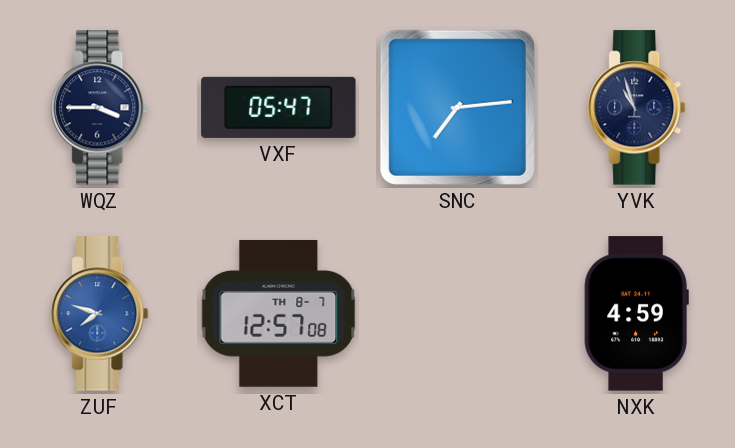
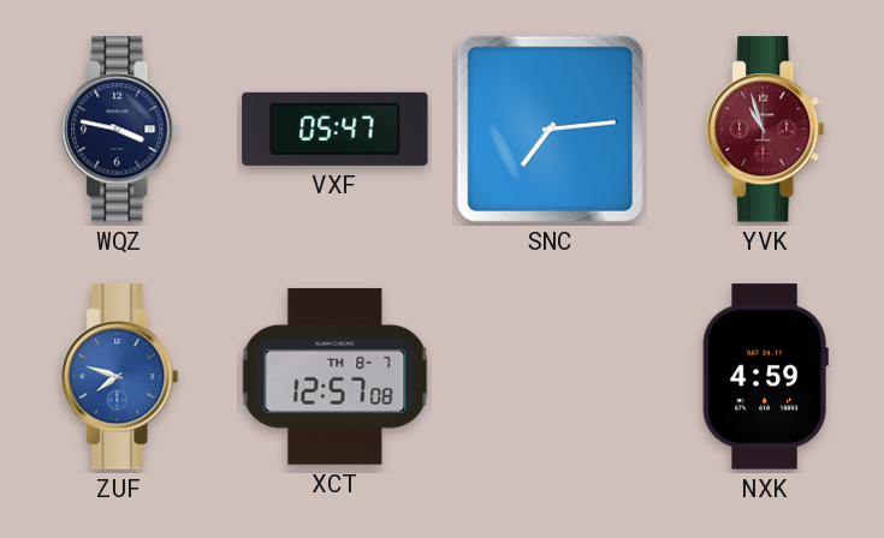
WQZ: 3:45 -> 3:47 (120, 130)
YVK dial: navy -> burgundy (766, 130)
